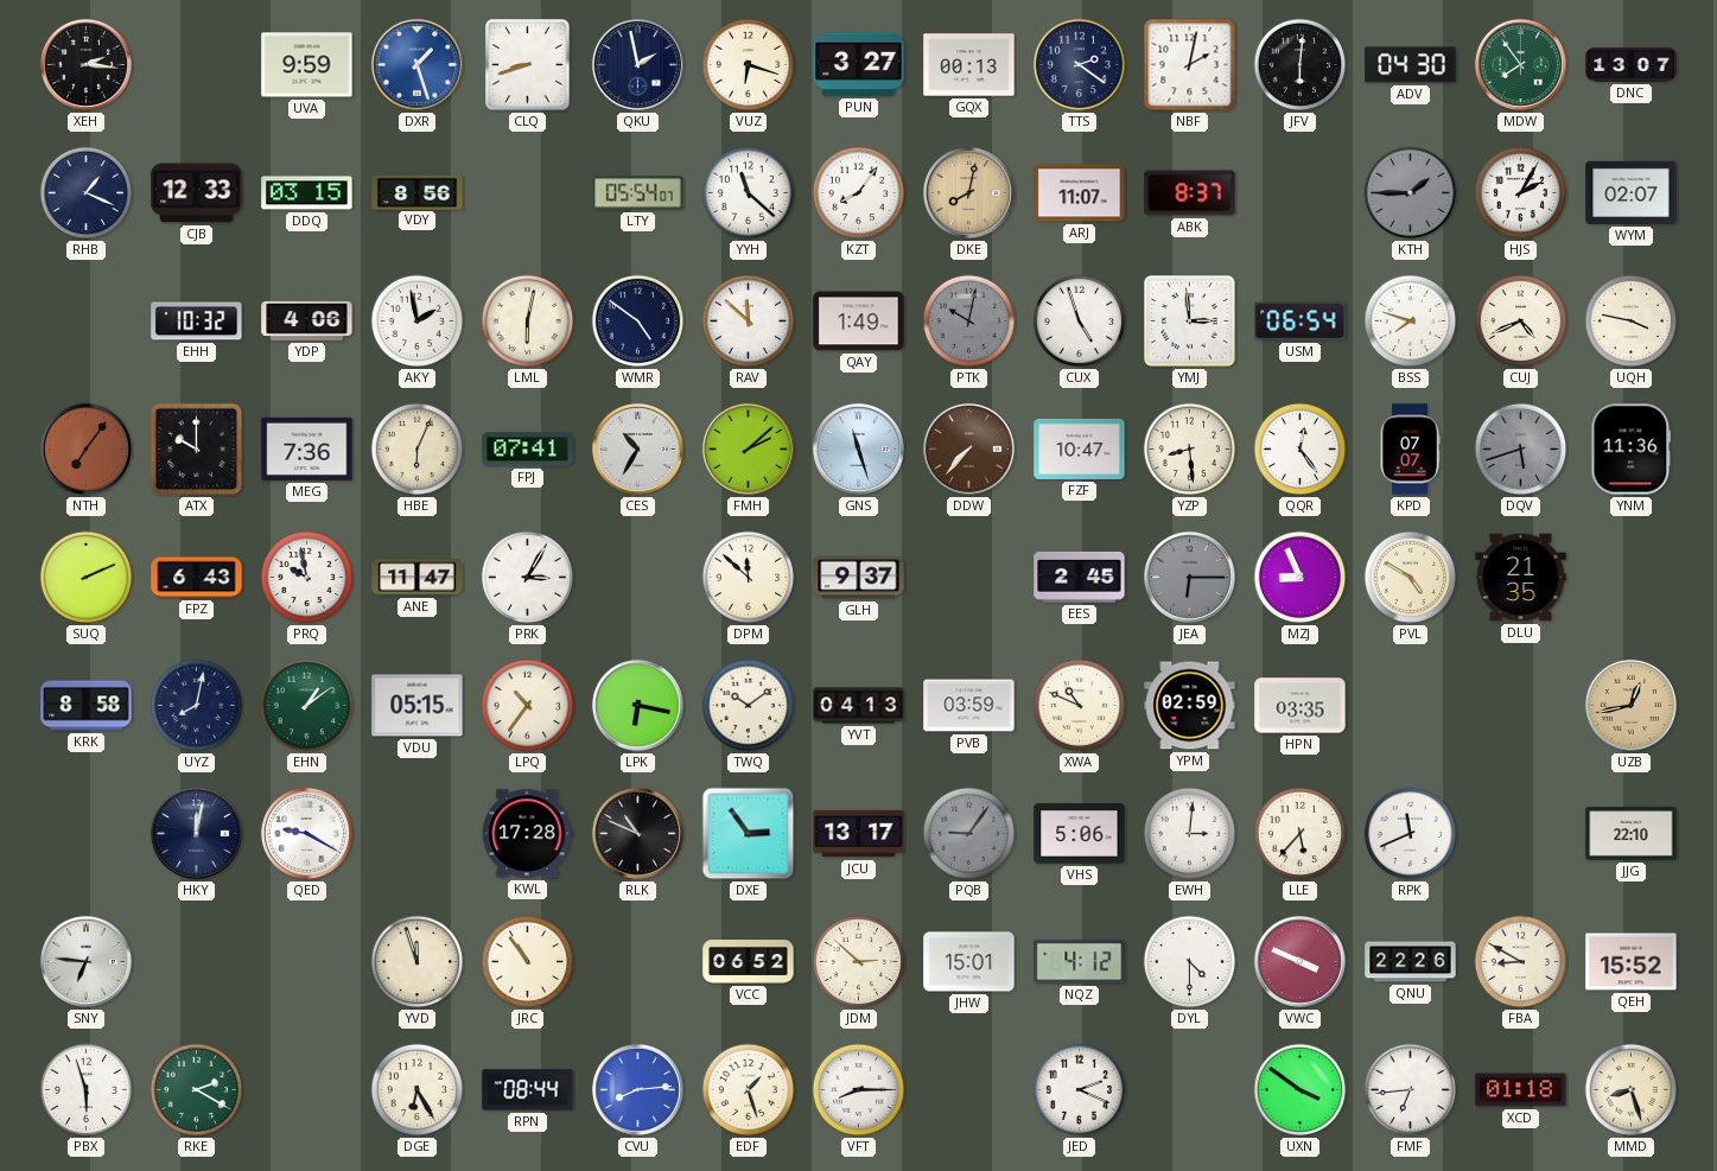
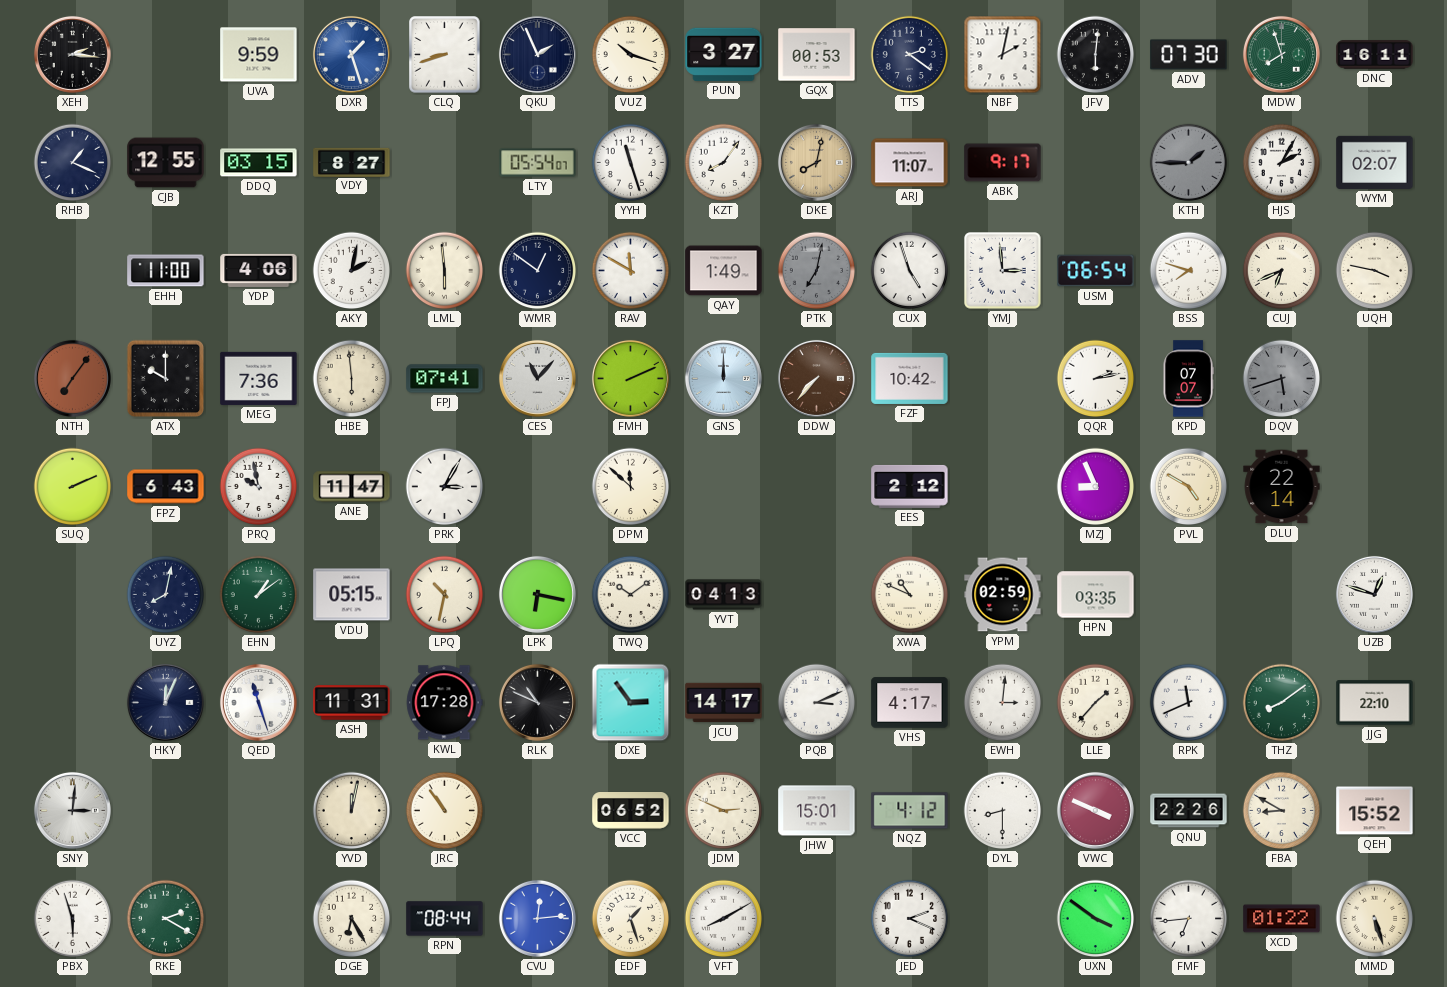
QKU: 1:58 -> 1:56 (537, 54)
VUZ: 6:18 -> 10:18 (631, 55)
GQX: 00:13 -> 00:53 (817, 55)
ADV: 04:30 -> 07:30 (1189, 55)
MDW: 7:54 -> 7:57 (1281, 54)
DNC: 13:07 -> 16:11 (1375, 55)
CJB: 12:33 -> 12:55 (166, 163)
VDY: 8:56 -> 8:27 (352, 162)
YYH: 11:22 -> 11:27 (631, 163)
ABK: 8:37 -> 9:17 (1003, 163)
EHH: 10:32 -> 11:00 (166, 271)
AKY: 1:58 -> 2:02 (352, 271)
LML: 6:02 -> 5:59 (445, 271)
WMR: 4:51 -> 12:51 (538, 271)
RAV: 11:52 -> 11:50 (631, 271)
PTK: 10:02 -> 7:02 (817, 271)
CUJ: 4:41 -> 6:41 (1282, 271)
HBE: 6:04 -> 5:59 (352, 379)
CES: 10:35 -> 11:07 (537, 378)
FMH: 2:08 -> 2:11 (630, 378)
GNS: 11:27 -> 12:00 (723, 378)
FZF: 10:47 -> 10:42 (910, 378)
YZP: 8:29 -> none (1190, 450)
QQR: 12:24 -> 2:13 (1096, 379)
YNM: 11:36 -> none (1632, 450)
GLH: 9:37 -> none (859, 578)
EES: 2:45 -> 2:12 (910, 486)
JEA: 6:15 -> none (1189, 577)
DLU: 21:35 -> 22:14 (1282, 487)
KRK: 8:58 -> none (87, 706)
LPQ: 10:36 -> 10:32 (445, 595)
PVB: 03:59 -> none (969, 706)
UZB: 12:43 -> 12:48 (1374, 594)
UZB dial: champagne -> white (1374, 594)
HKY: 12:02 -> 12:04 (165, 702)
QED: 9:20 -> 11:27 (258, 702)
ASH: none -> 11:31 (352, 703)
JCU: 13:17 -> 14:17 (724, 703)
PQB: 9:06 -> 3:11 (817, 703)
PQB dial: grey -> white (817, 703)
VHS: 5:06 -> 4:17 (910, 703)
LLE: 5:37 -> 1:37 (1096, 703)
THZ: none -> 8:09 (1282, 703)
SNY: 6:46 -> 3:01 (72, 810)
YVD: 11:57 -> 12:02 (352, 811)
JDM: 2:52 -> 2:49 (724, 811)
DYL: 4:30 -> 8:30 (1003, 811)
CVU: 8:14 -> 12:14 (537, 918)
VFT: 8:15 -> 8:10 (724, 919)
XCD: 01:18 -> 01:22 (1282, 919)
MMD: 8:27 -> 5:27 (1375, 919)
